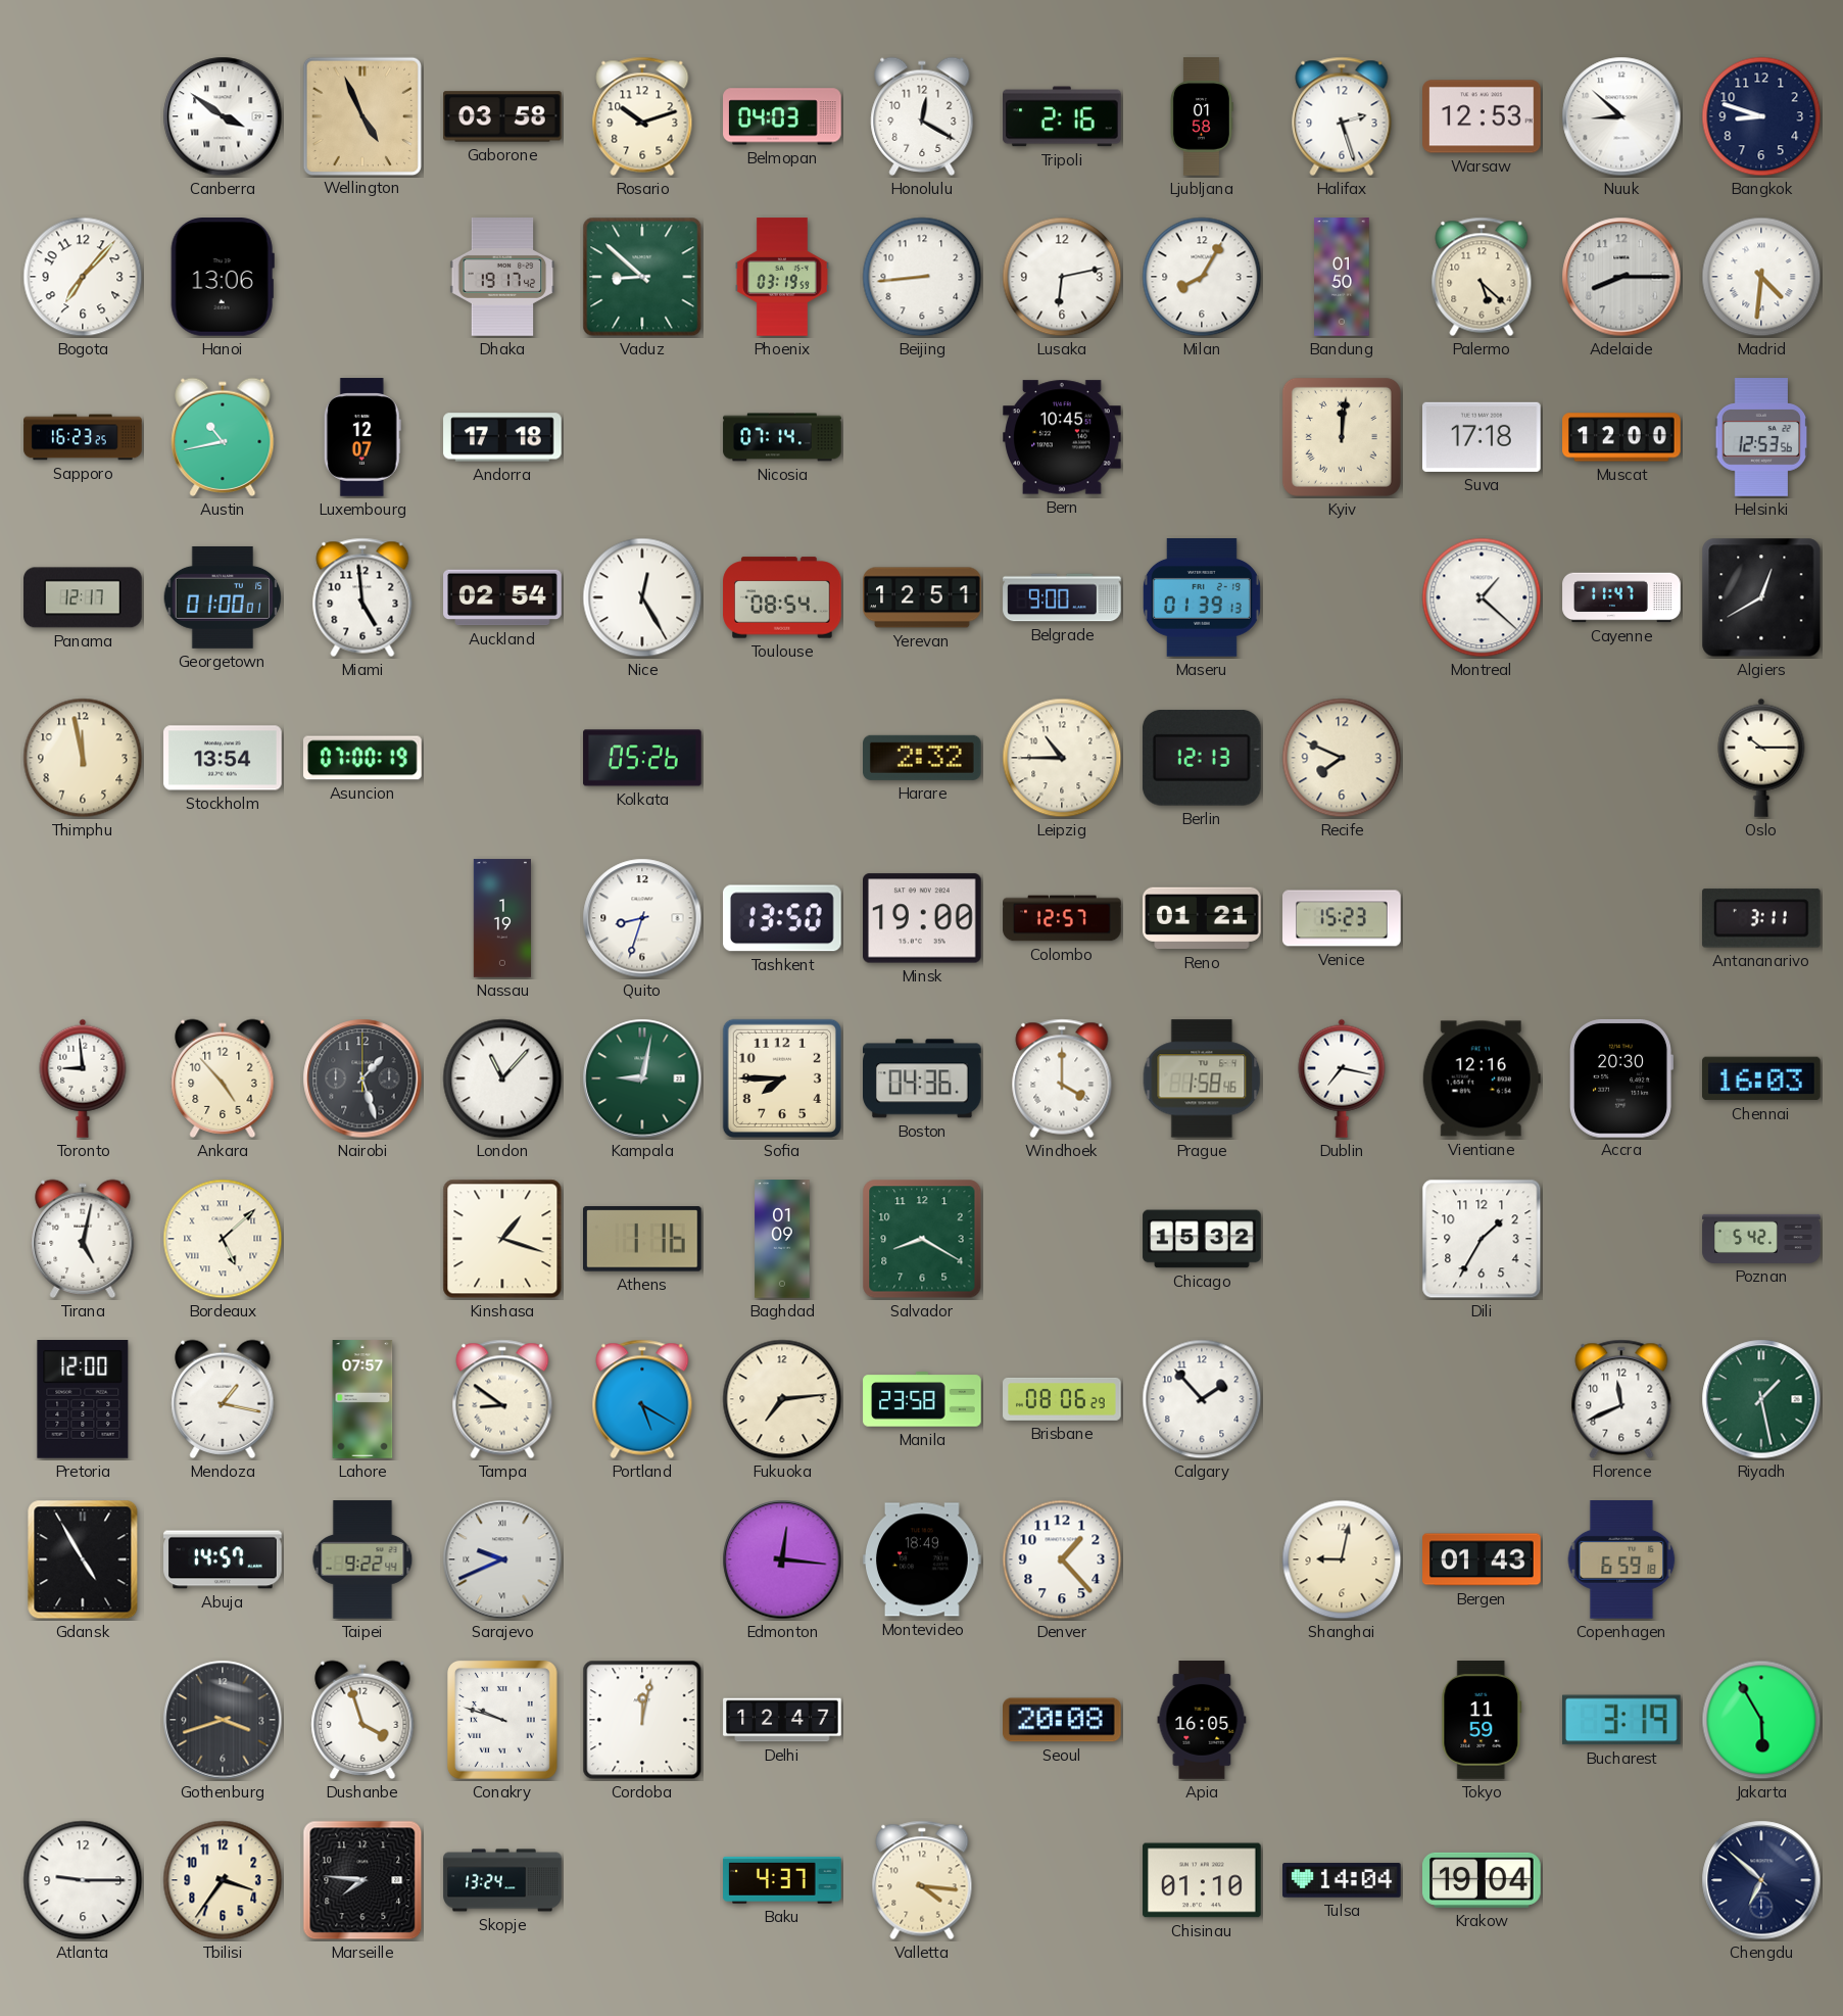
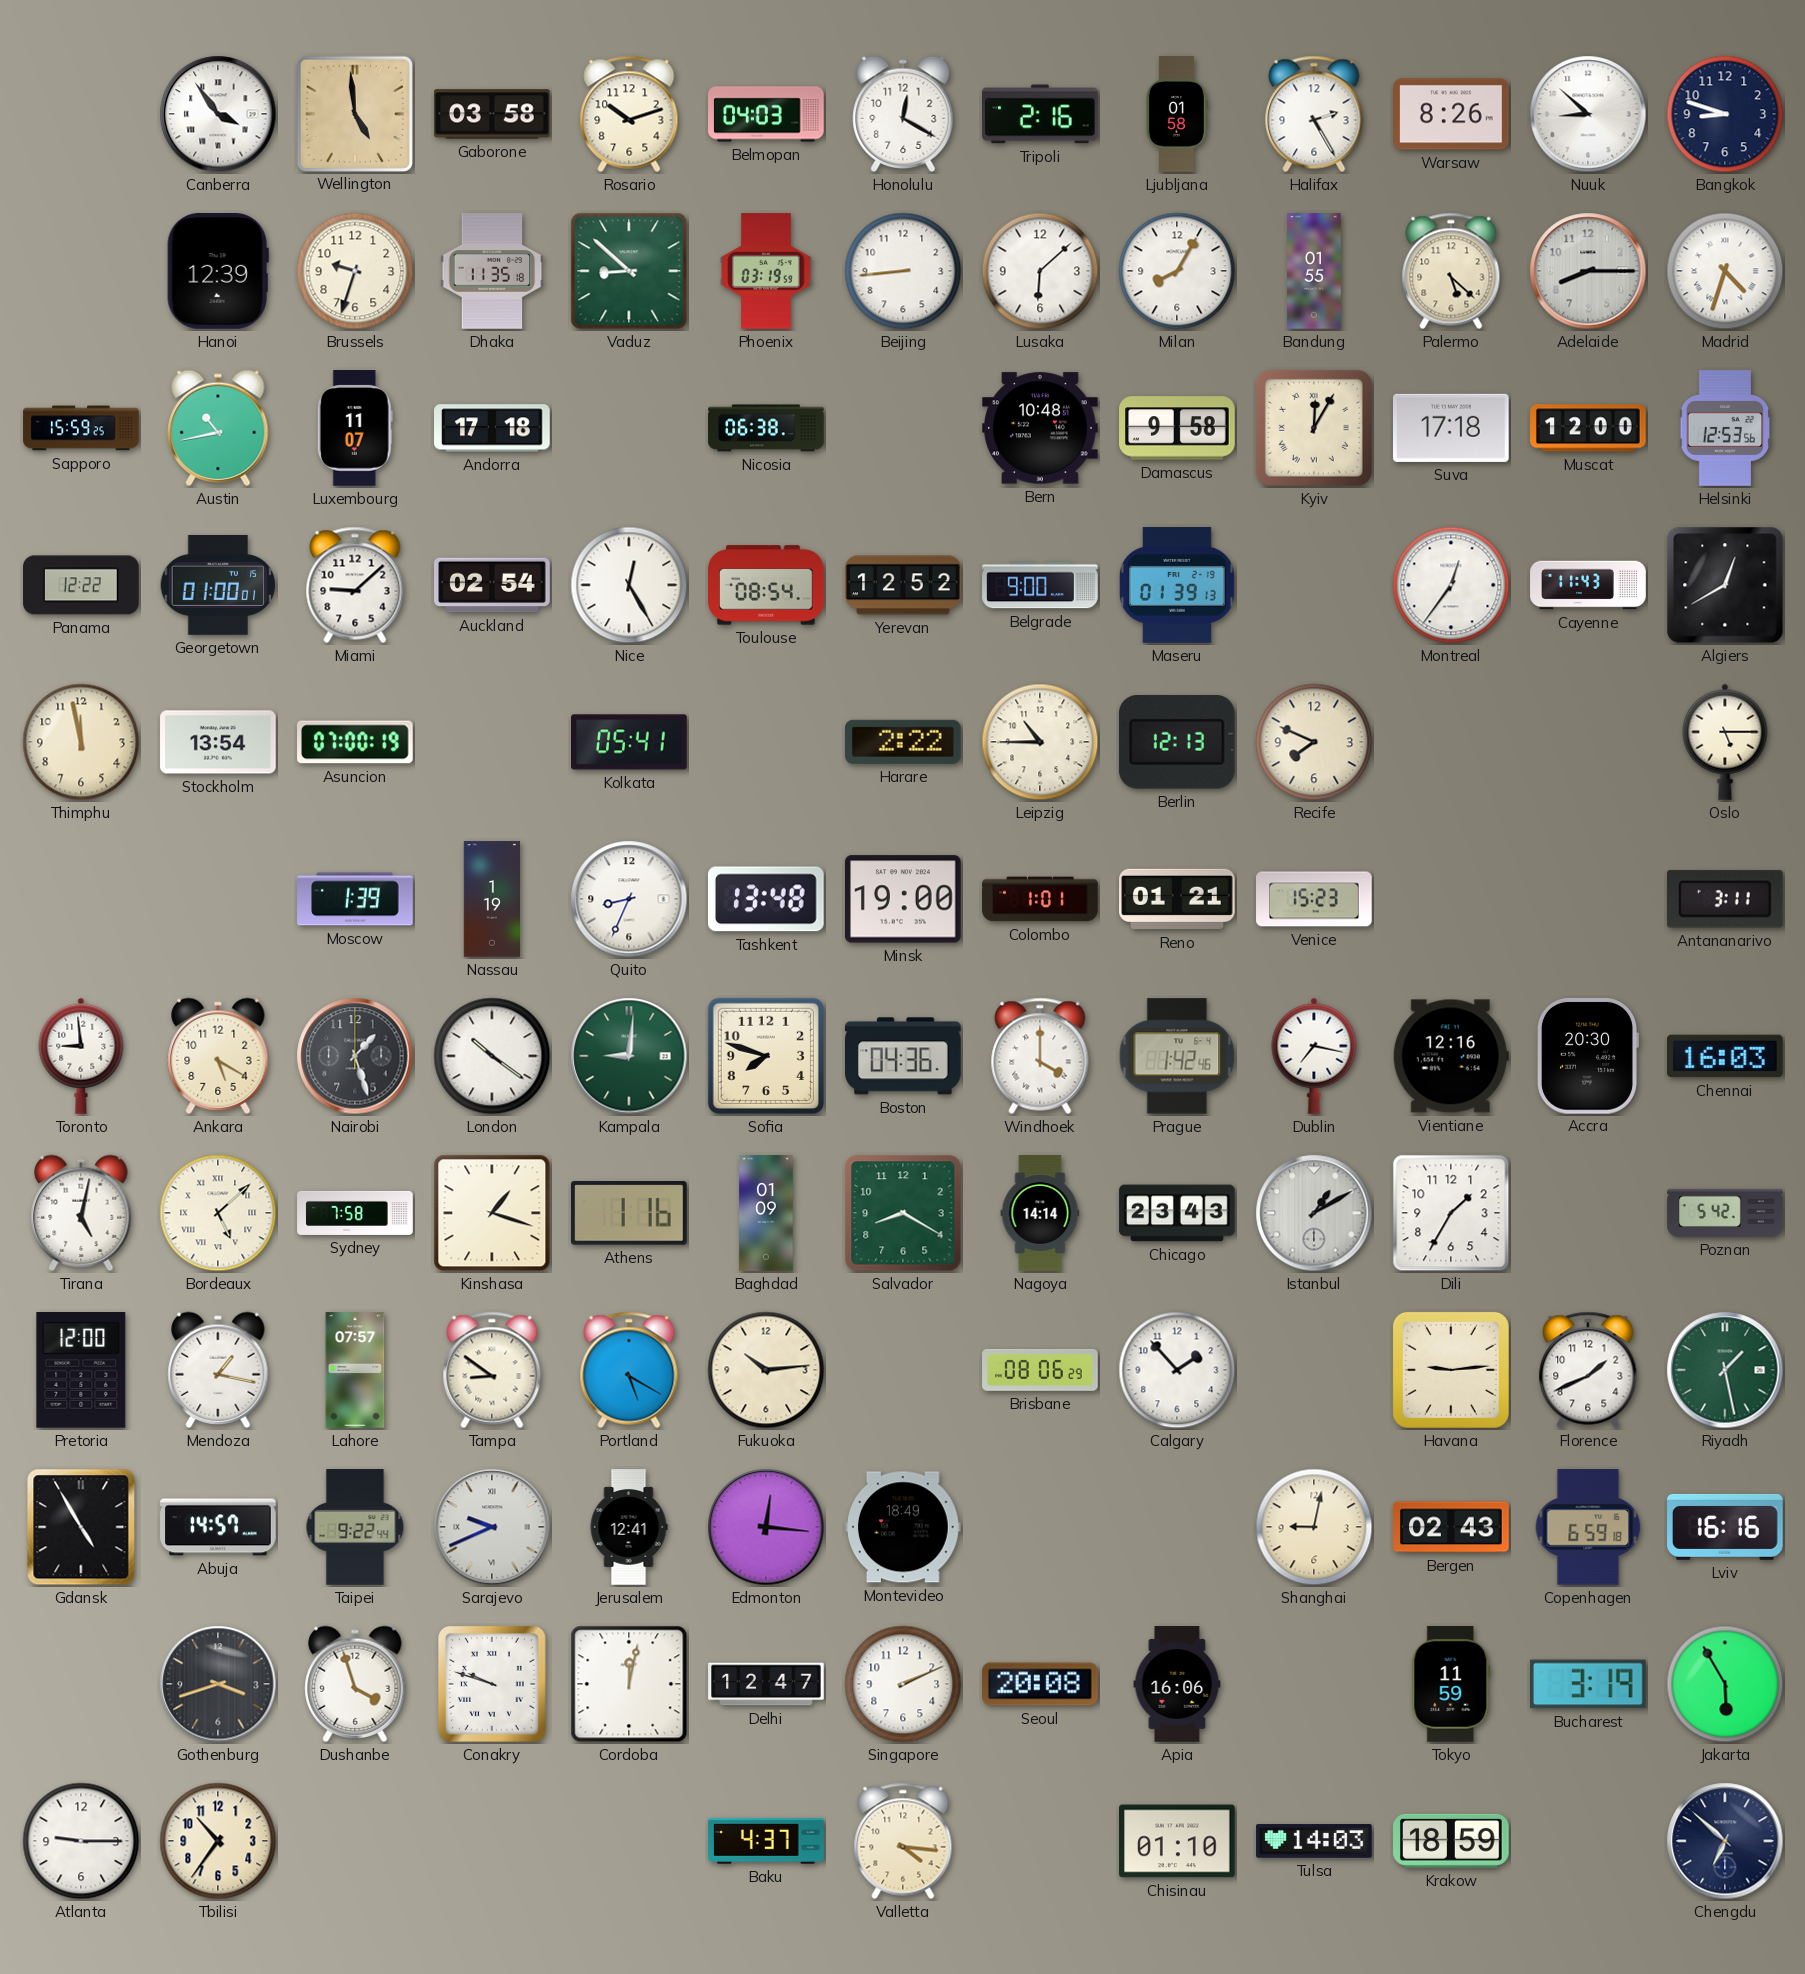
Canberra: 3:51 -> 3:54 (218, 114)
Wellington: 4:56 -> 4:59 (354, 113)
Halifax: 2:27 -> 2:25 (1314, 114)
Warsaw: 12:53 -> 8:26 (1451, 114)
Bogota: 7:07 -> none (83, 277)
Hanoi: 13:06 -> 12:39 (218, 272)
Brussels: none -> 9:33 (355, 271)
Dhaka: 19:17 -> 11:35 (492, 271)
Lusaka: 6:13 -> 6:08 (1040, 271)
Bandung: 01:50 -> 01:55 (1314, 271)
Madrid: 4:31 -> 4:33 (1725, 271)
Sapporo: 16:23 -> 15:59 (81, 428)
Luxembourg: 12:07 -> 11:07 (355, 428)
Nicosia: 07:14 -> 06:38 (766, 428)
Bern: 10:45 -> 10:48 (1040, 428)
Damascus: none -> 9:58 (1177, 428)
Kyiv: 12:01 -> 12:05 (1314, 428)
Panama: 12:17 -> 12:22 (81, 585)
Miami: 4:59 -> 9:08 (355, 585)
Yerevan: 12:51 -> 12:52 (903, 585)
Montreal: 1:22 -> 12:36 (1451, 585)
Cayenne: 11:47 -> 11:43 (1588, 585)
Kolkata: 05:26 -> 05:41 (629, 742)
Harare: 2:32 -> 2:22 (904, 742)
Oslo: 10:15 -> 5:15 (1725, 742)
Moscow: none -> 1:39 (355, 899)
Quito: 8:33 -> 8:34 (629, 899)
Tashkent: 13:50 -> 13:48 (767, 899)
Colombo: 12:57 -> 1:01 (1040, 899)
Ankara: 4:53 -> 5:20 (218, 1056)
London: 11:07 -> 10:21 (492, 1056)
Kampala: 9:02 -> 9:01 (629, 1056)
Sofia: 7:45 -> 7:48 (766, 1056)
Prague: 1:58 -> 1:42 (1177, 1056)
Sydney: none -> 7:58 (355, 1213)
Nagoya: none -> 14:14 (1040, 1213)
Chicago: 15:32 -> 23:43 (1177, 1213)
Istanbul: none -> 1:10 (1314, 1213)
Fukuoka: 7:14 -> 10:14 (766, 1370)
Manila: 23:58 -> none (922, 1399)
Havana: none -> 9:14 (1451, 1370)
Florence: 11:41 -> 1:41 (1588, 1370)
Jerusalem: none -> 12:41 (629, 1527)
Denver: 1:23 -> none (1062, 1559)
Bergen: 01:43 -> 02:43 (1451, 1527)
Lviv: none -> 16:16 (1725, 1527)
Singapore: none -> 2:11 (903, 1684)
Apia: 16:05 -> 16:06 (1177, 1684)
Tbilisi: 3:36 -> 10:36 (218, 1841)
Marseille: 7:46 -> none (362, 1880)
Skopje: 13:24 -> none (502, 1880)
Tulsa: 14:04 -> 14:03 (1314, 1841)
Krakow: 19:04 -> 18:59 (1452, 1841)
